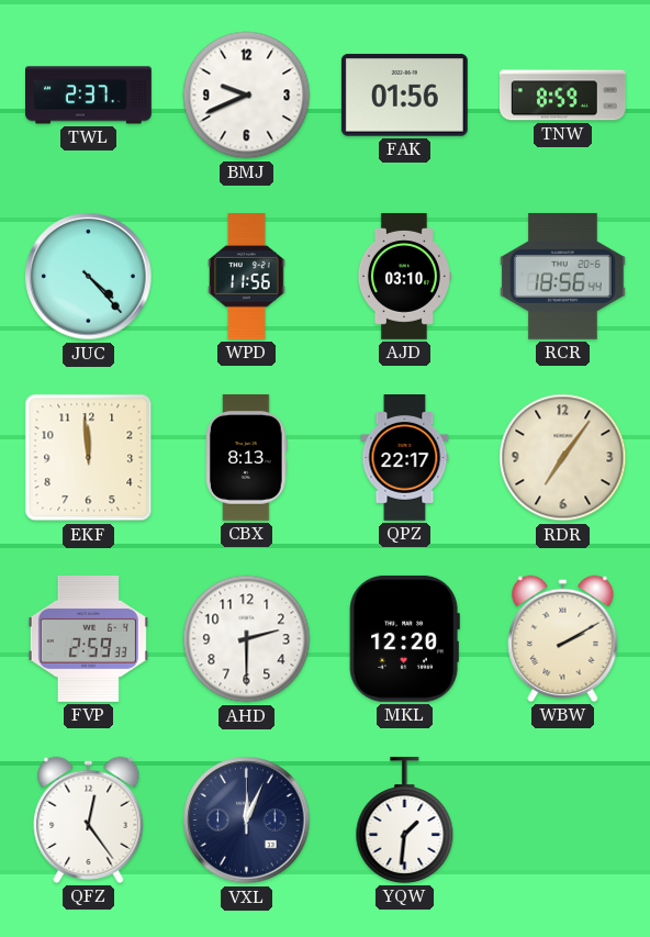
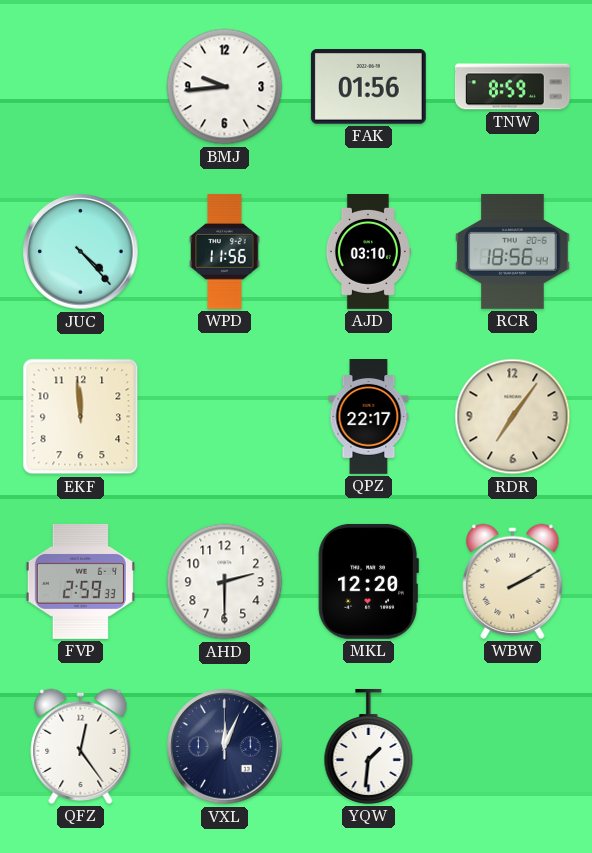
TWL: 2:37 -> none (89, 96)
BMJ: 9:41 -> 9:44 (225, 87)
CBX: 8:13 -> none (247, 457)
